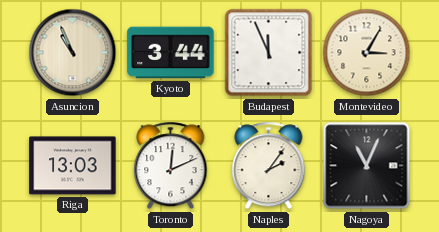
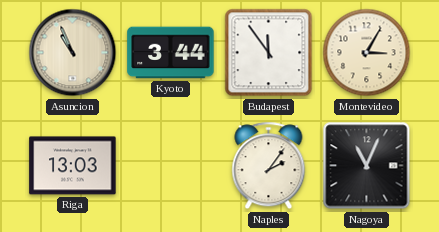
Budapest: 11:56 -> 11:54 (269, 53)
Toronto: 12:11 -> none (171, 166)
